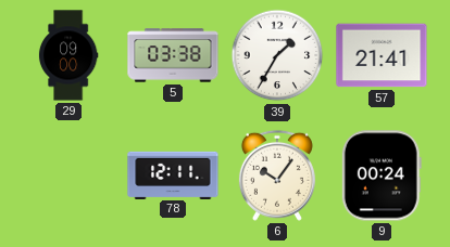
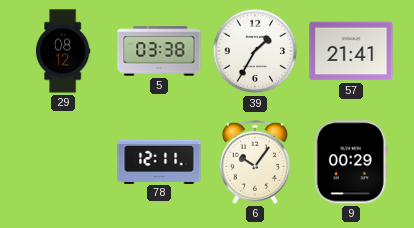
29: 09:00 -> 08:12 (63, 51)
9: 00:24 -> 00:29 (351, 162)
